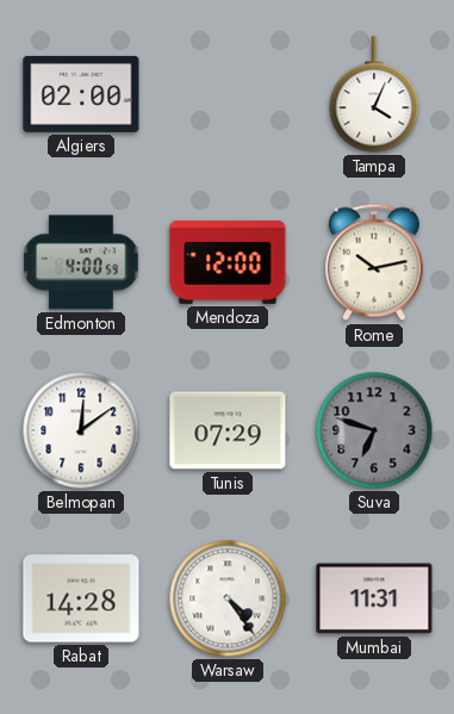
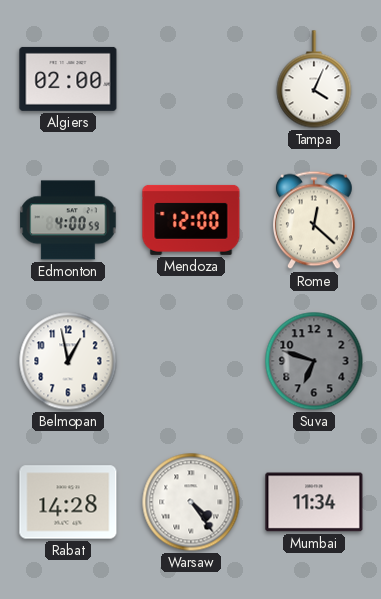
Rome: 10:13 -> 12:22 (315, 220)
Belmopan: 12:09 -> 12:58 (68, 361)
Tunis: 07:29 -> none (228, 430)
Mumbai: 11:31 -> 11:34 (314, 502)
